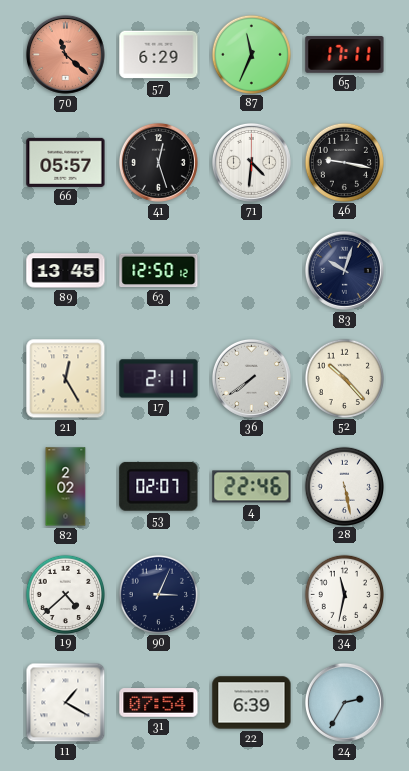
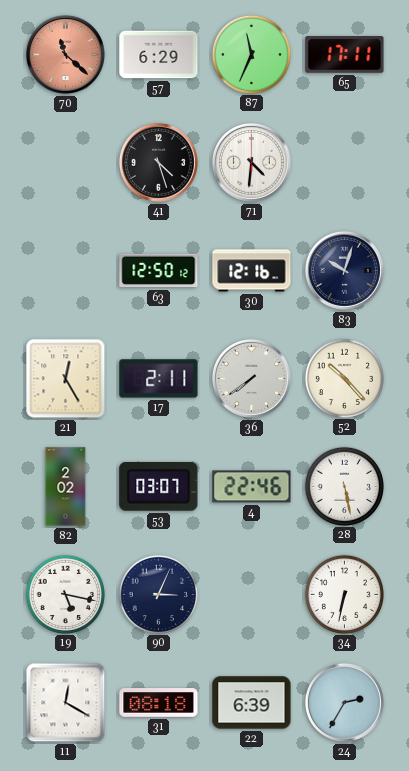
66: 05:57 -> none (66, 162)
41: 12:27 -> 4:27 (158, 162)
46: 9:17 -> none (344, 162)
89: 13:45 -> none (66, 271)
30: none -> 12:16 (252, 271)
53: 02:07 -> 03:07 (159, 486)
19: 4:38 -> 5:17 (65, 594)
34: 11:32 -> 6:32 (344, 594)
11: 1:20 -> 12:20 (66, 703)
31: 07:54 -> 08:18 (159, 703)
